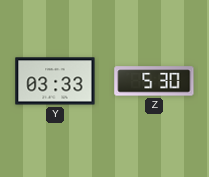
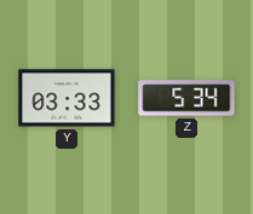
Z: 5:30 -> 5:34 (186, 98)
